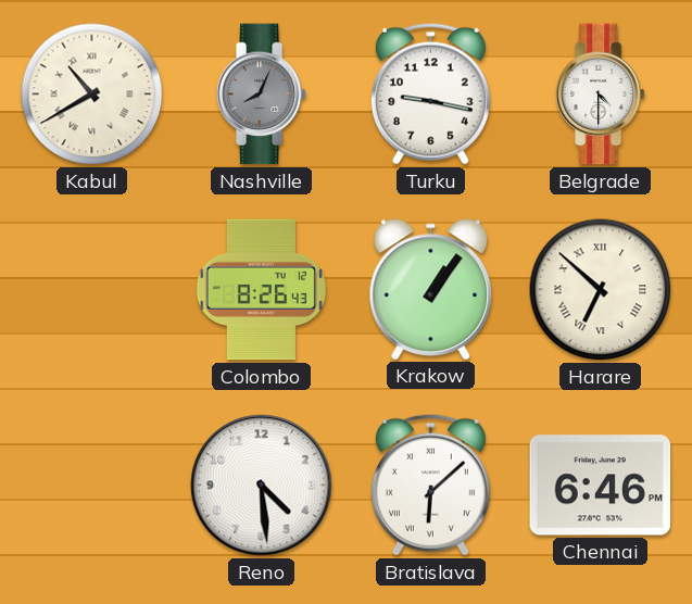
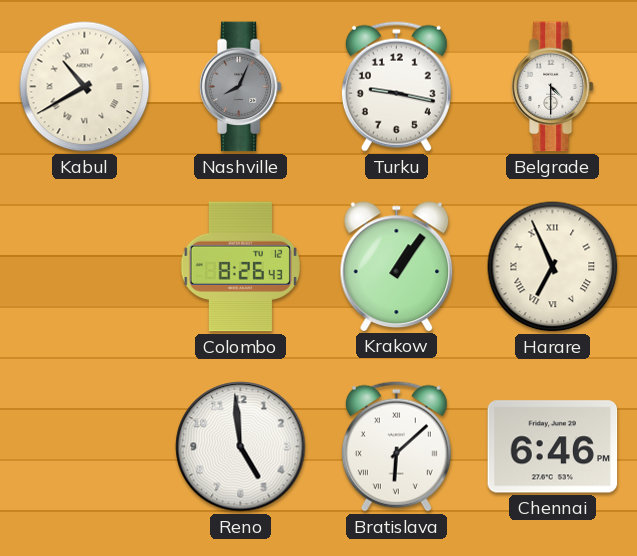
Harare: 6:52 -> 6:56 (553, 267)
Reno: 4:29 -> 4:59 (241, 447)
